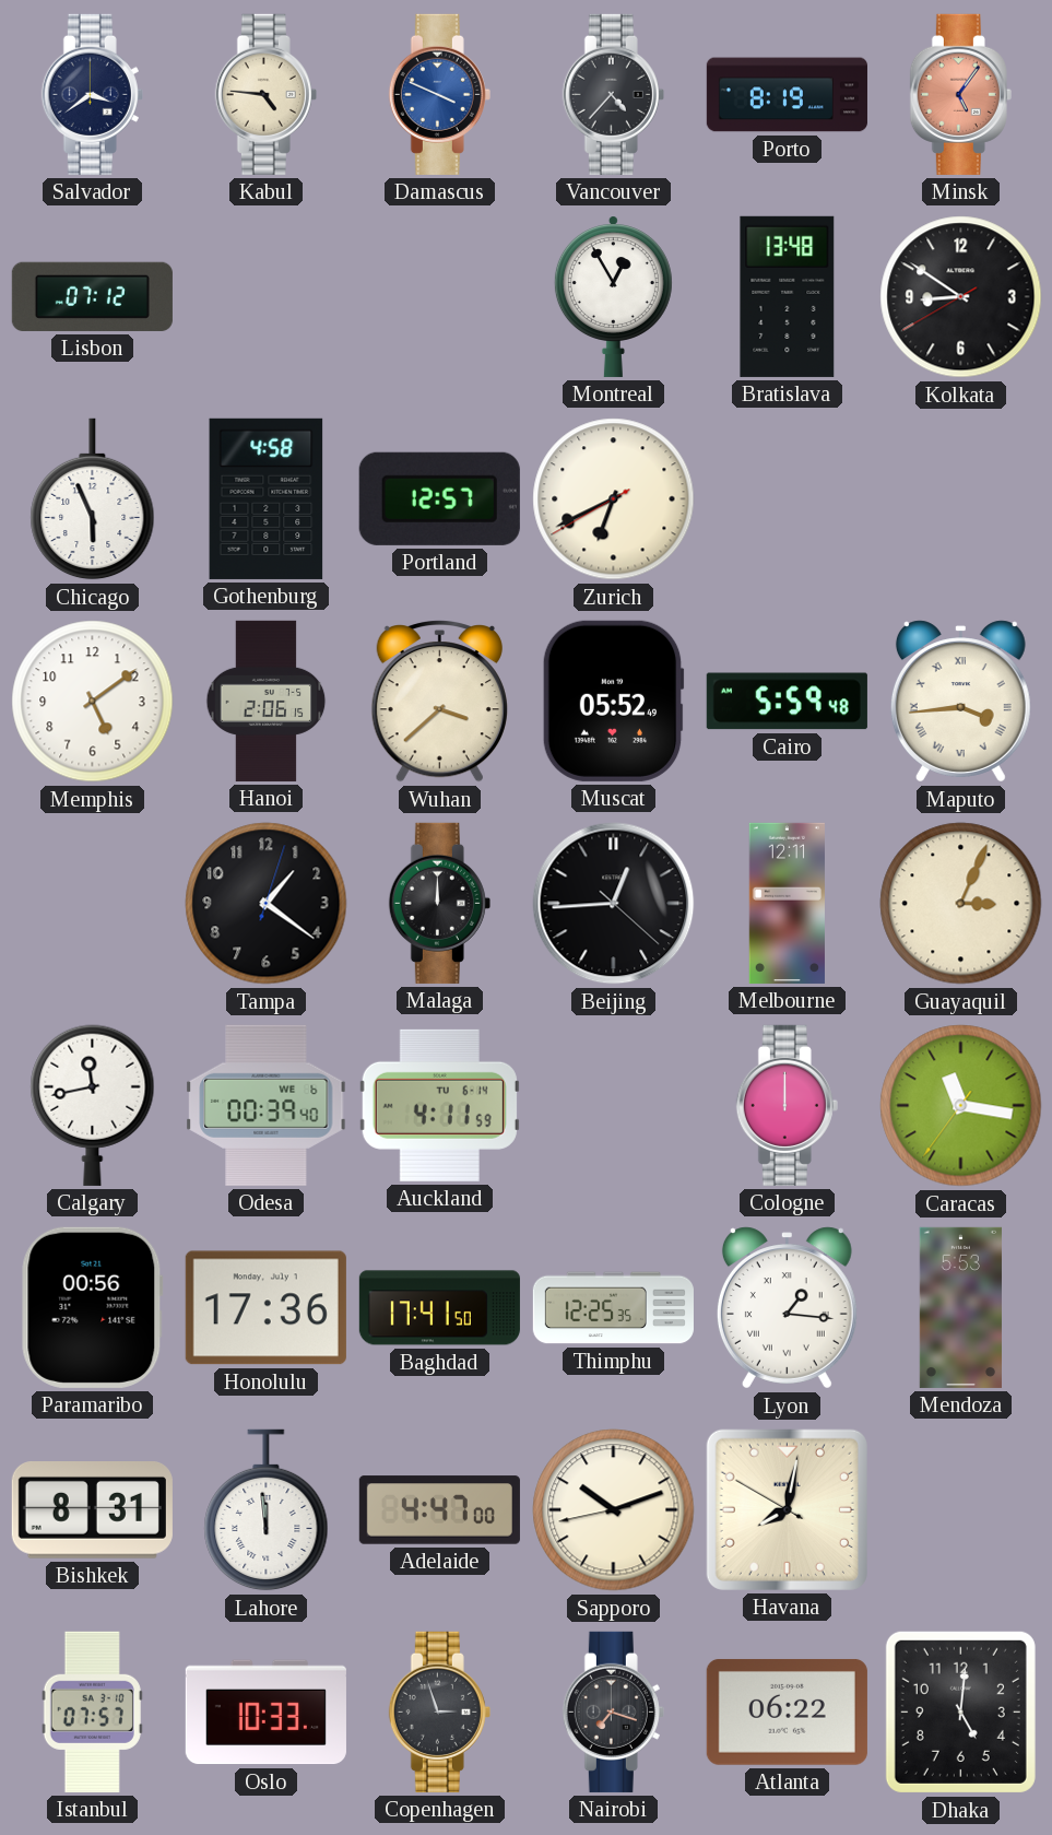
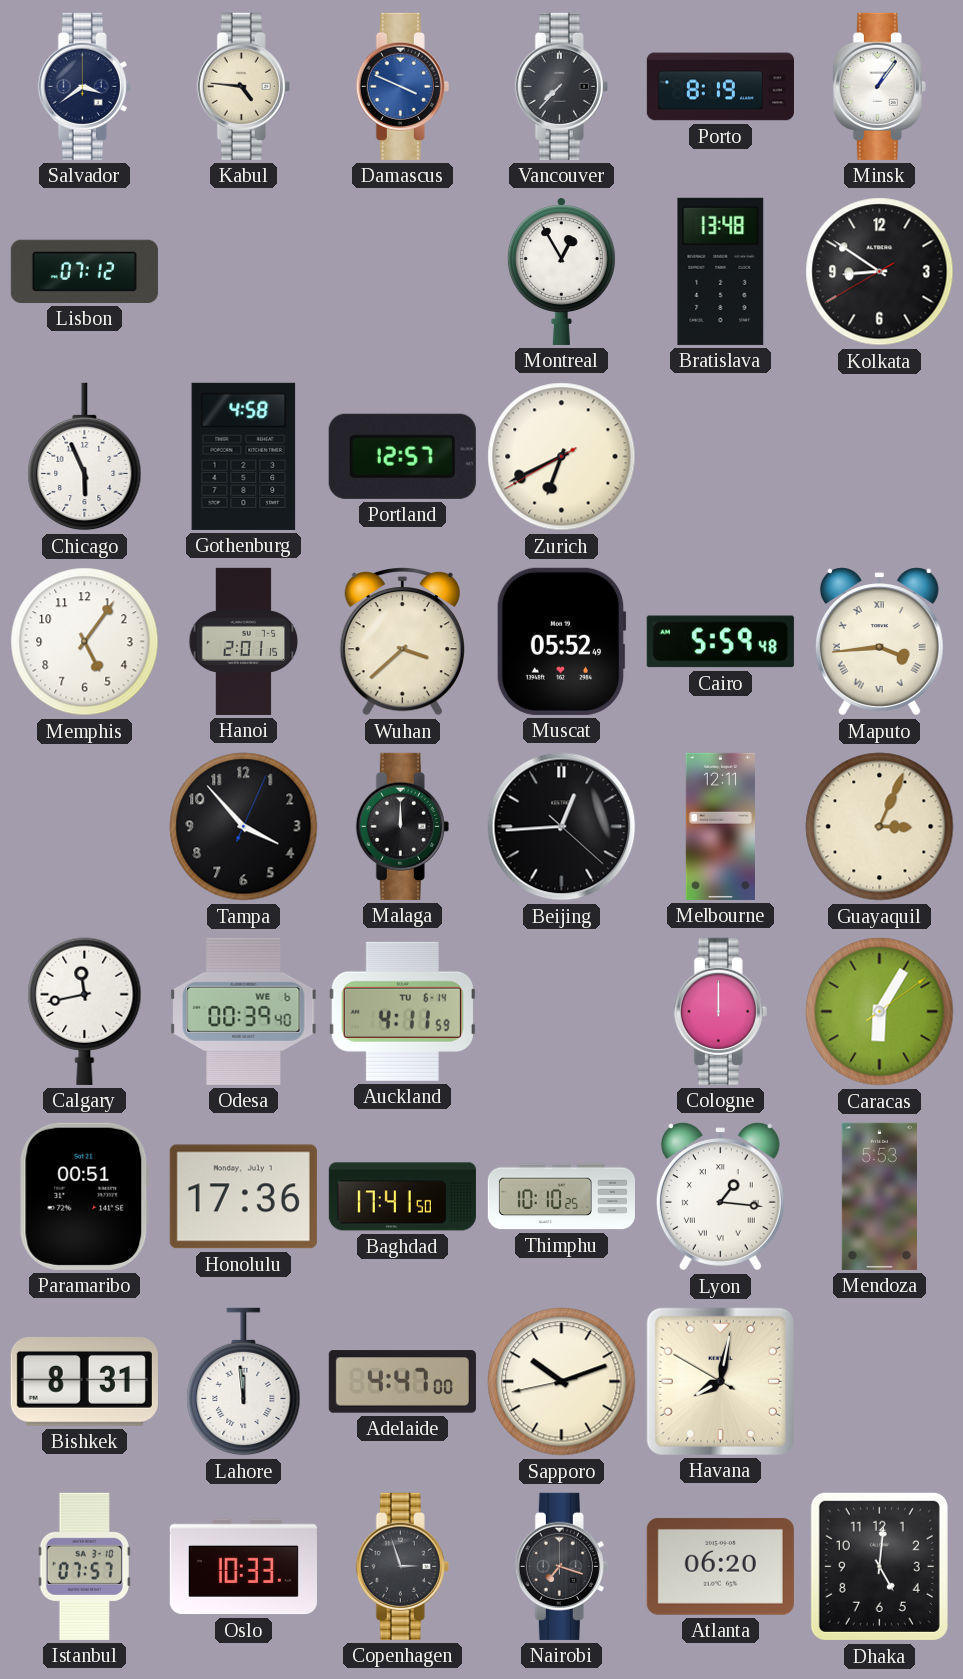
Vancouver: 4:37 -> 7:37 (561, 86)
Minsk: 5:06 -> 1:06 (879, 86)
Minsk dial: salmon -> white (879, 86)
Memphis: 5:09 -> 5:06 (85, 642)
Hanoi: 2:06 -> 2:01 (244, 641)
Tampa: 1:21 -> 3:53 (244, 827)
Caracas: 11:16 -> 6:05 (880, 1012)
Paramaribo: 00:56 -> 00:51 (85, 1196)
Thimphu: 12:25 -> 10:10 (561, 1197)
Atlanta: 06:22 -> 06:20 (720, 1566)
